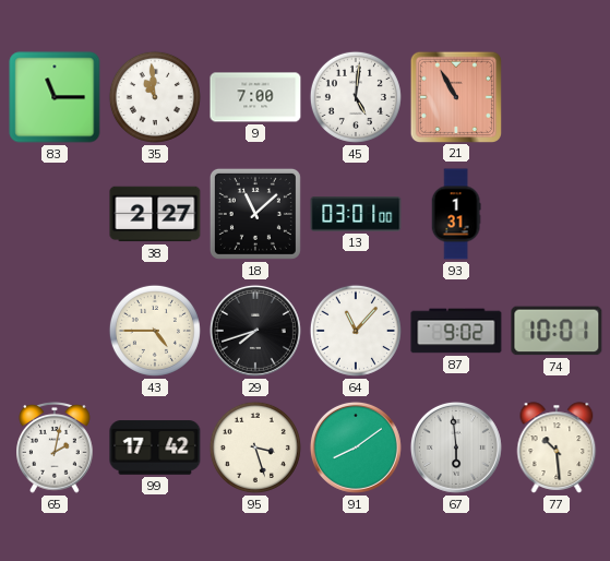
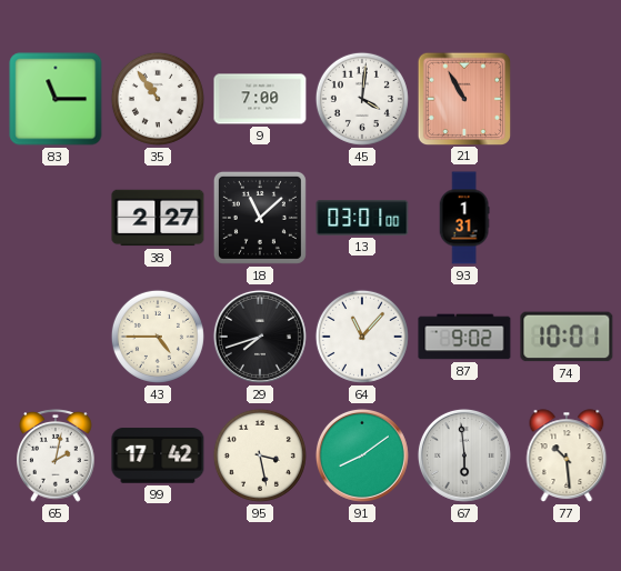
35: 10:59 -> 10:54 (158, 99)
45: 5:01 -> 4:01 (362, 99)
95: 3:27 -> 3:28 (260, 455)
